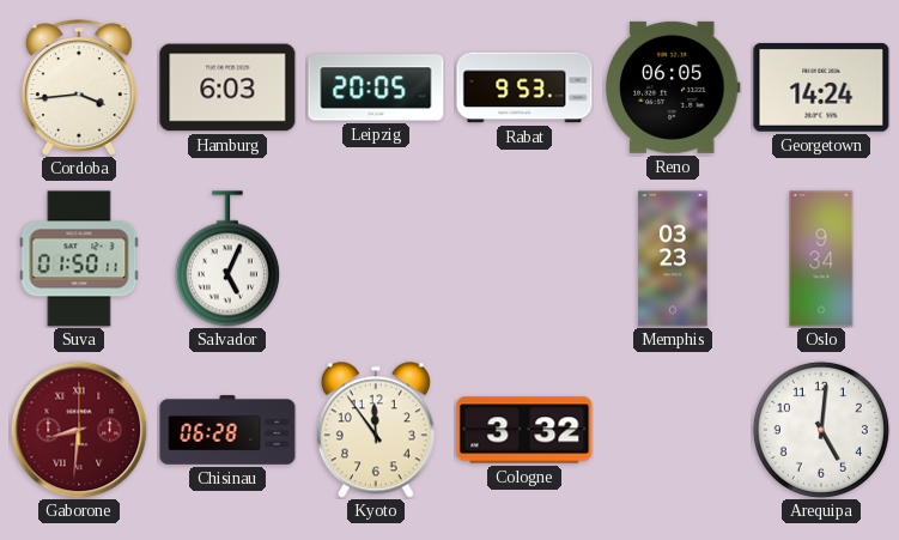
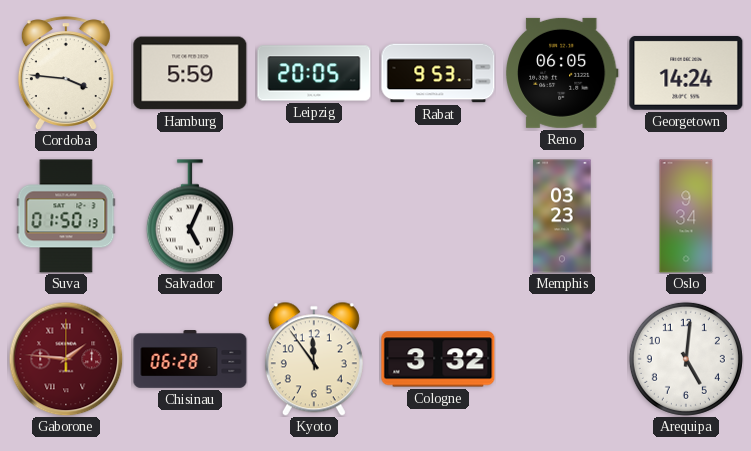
Cordoba: 3:44 -> 3:46 (66, 73)
Hamburg: 6:03 -> 5:59 (190, 73)
Suva: 01:50:11 -> 01:50:13 (66, 216)
Gaborone: 8:31 -> 1:46 (66, 359)
